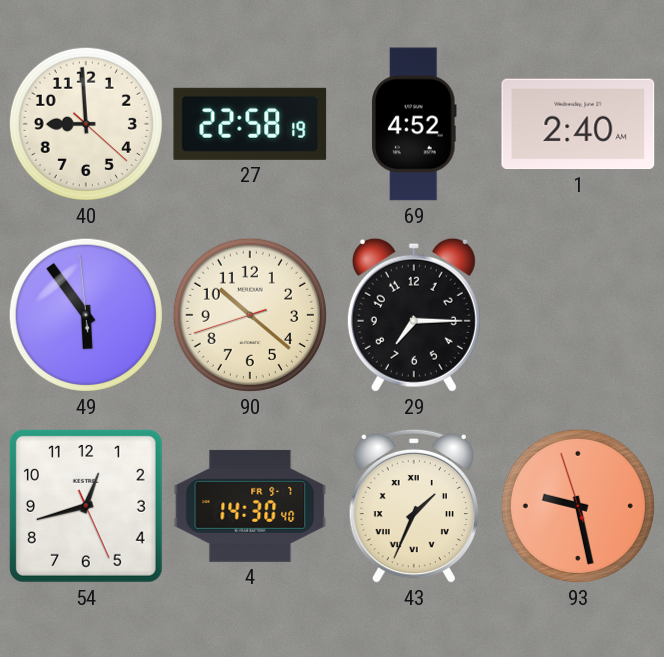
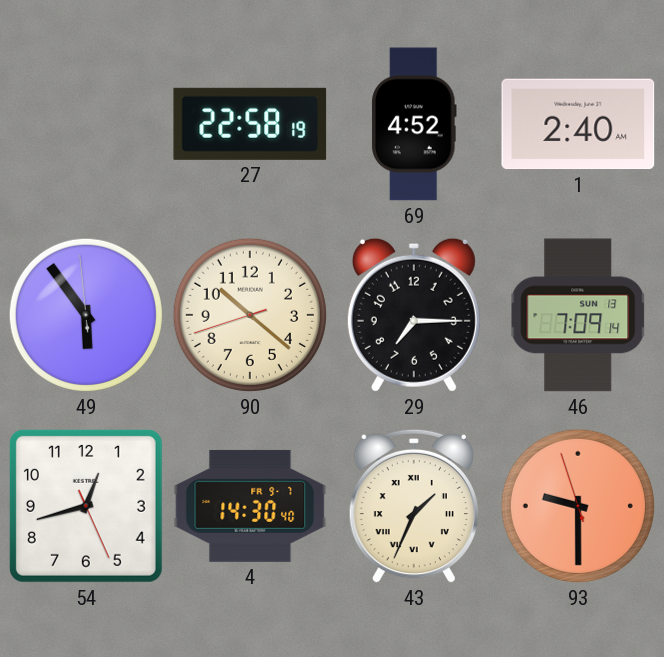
40: 8:59 -> none (86, 124)
46: none -> 7:09 (578, 315)
93: 9:27 -> 9:29 (578, 506)
